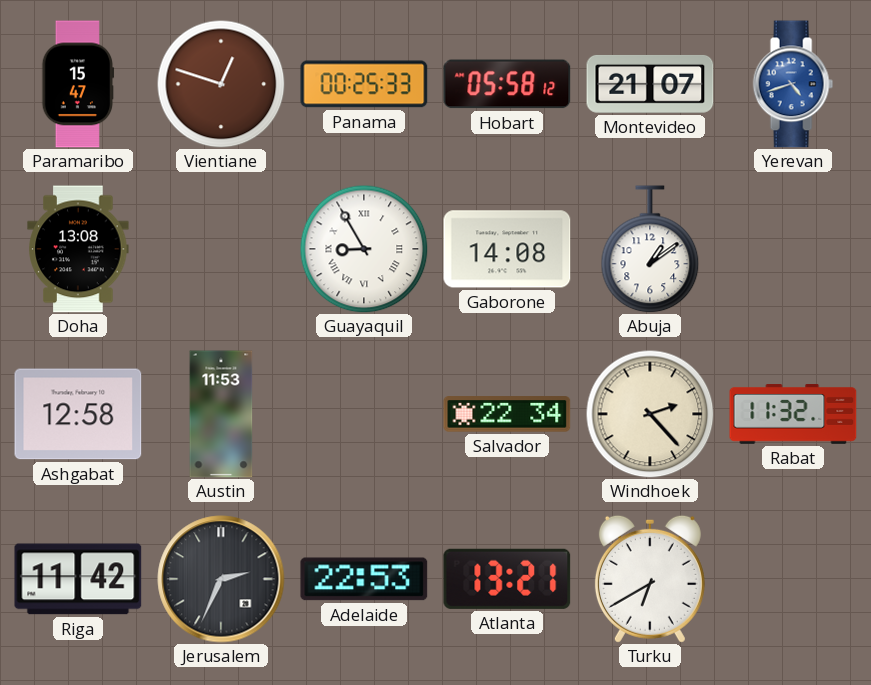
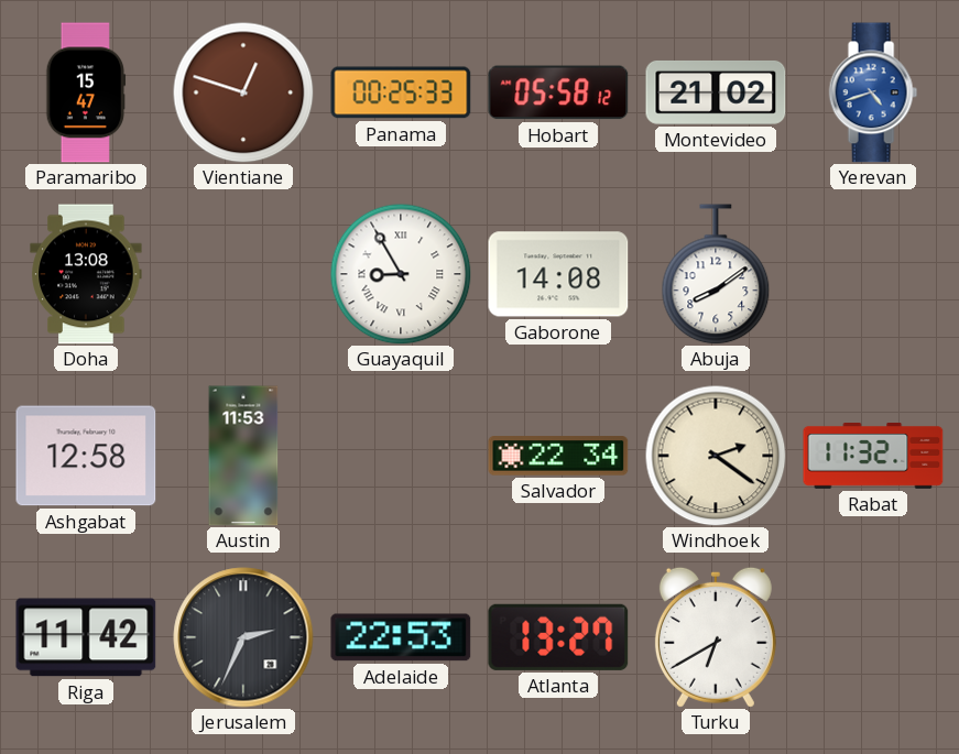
Montevideo: 21:07 -> 21:02 (716, 92)
Abuja: 1:09 -> 8:09 (716, 274)
Windhoek: 2:23 -> 2:21 (716, 456)
Atlanta: 13:21 -> 13:27 (558, 637)
